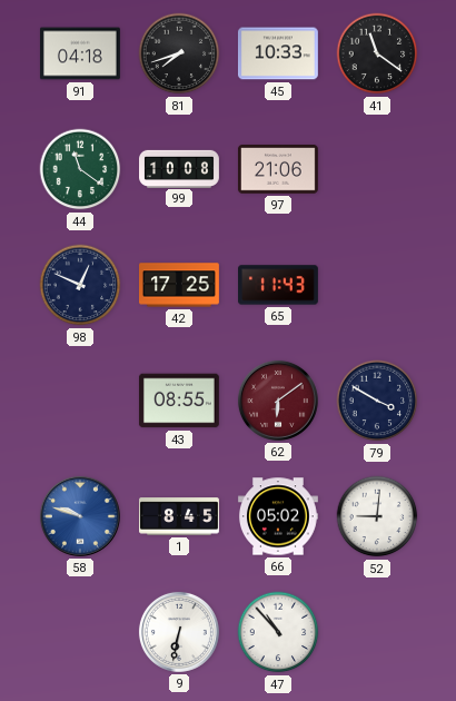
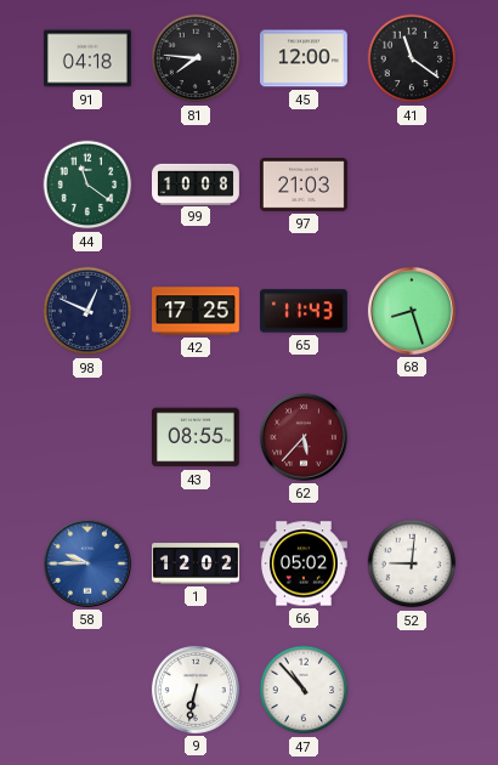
81: 7:42 -> 7:46 (196, 58)
45: 10:33 -> 12:00 (304, 58)
97: 21:06 -> 21:03 (304, 185)
68: none -> 8:27 (412, 311)
62: 6:09 -> 5:37 (304, 437)
79: 3:50 -> none (377, 401)
58: 9:48 -> 9:45 (87, 563)
1: 8:45 -> 12:02 (197, 563)
